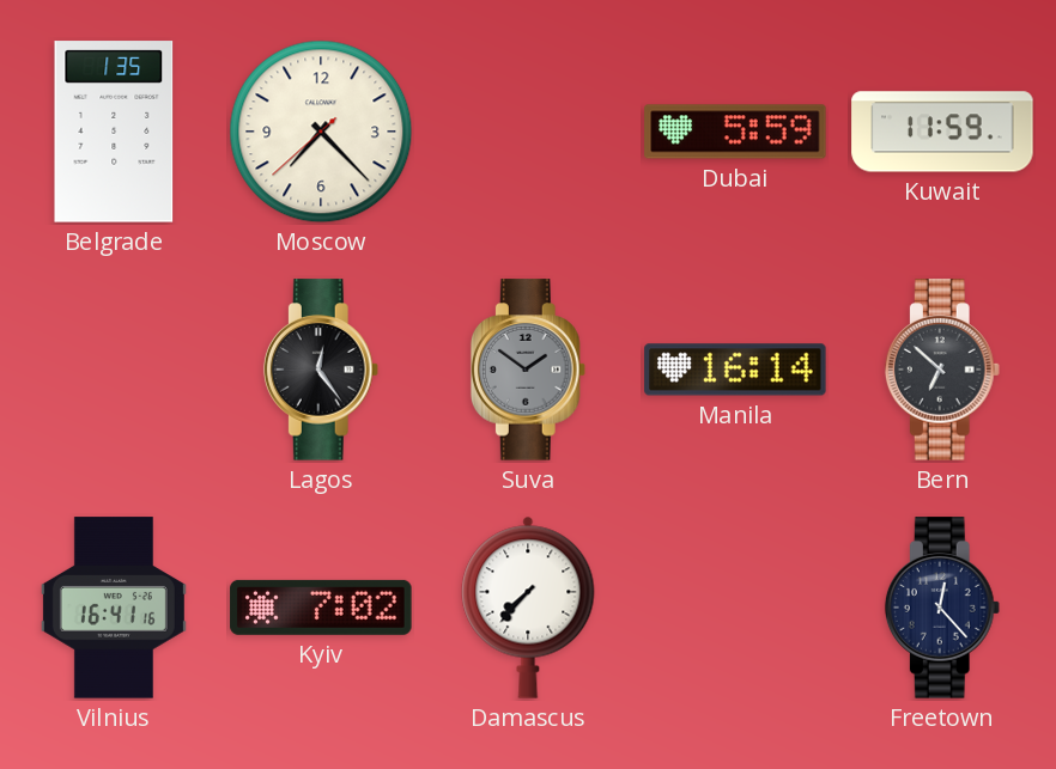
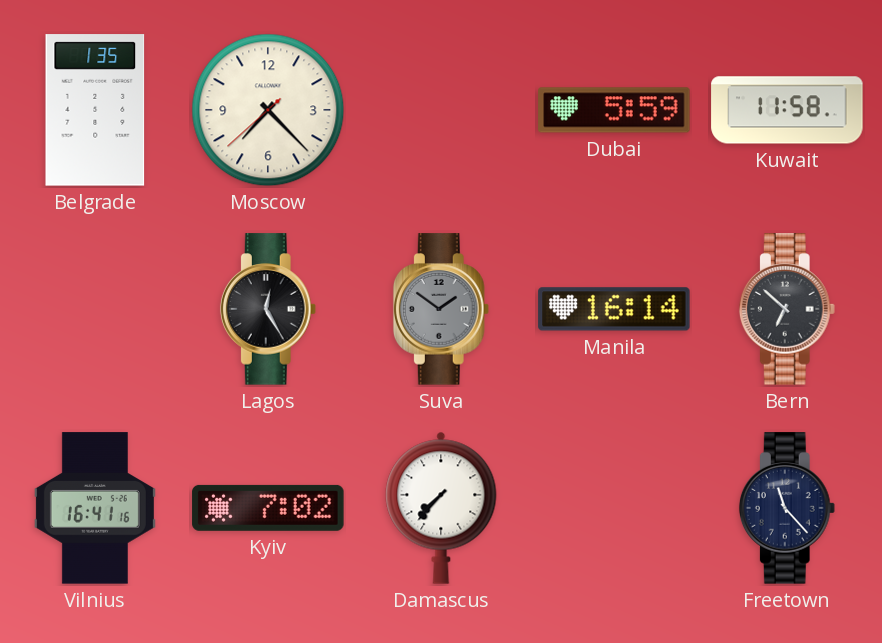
Kuwait: 11:59 -> 11:58 (787, 110)
Lagos: 12:24 -> 12:25 (268, 309)
Freetown: 12:23 -> 11:23 (787, 508)
